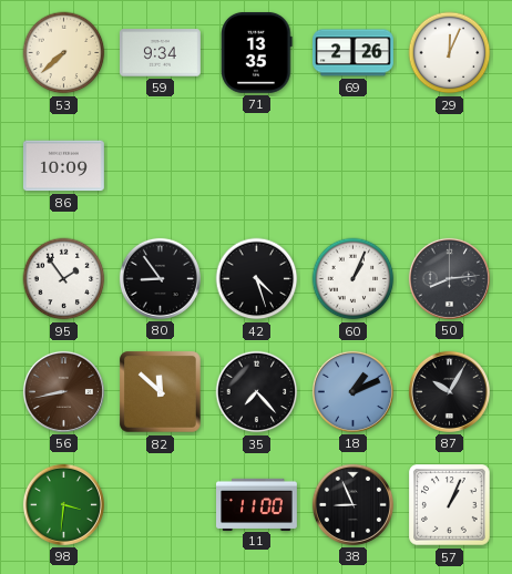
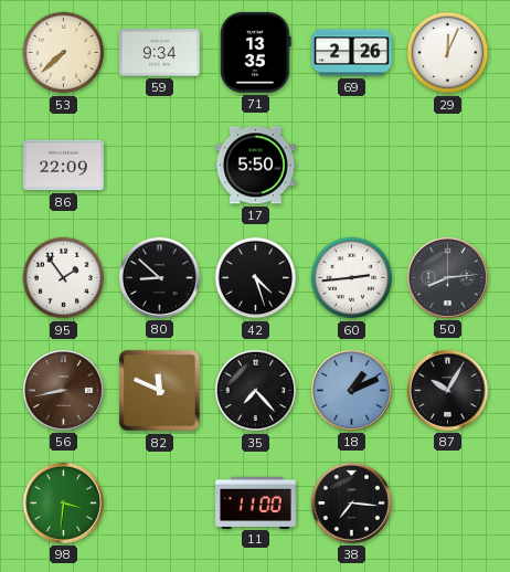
86: 10:09 -> 22:09 (63, 166)
17: none -> 5:50 (255, 166)
80: 8:54 -> 8:52 (159, 277)
60: 1:04 -> 2:44 (352, 278)
82: 11:52 -> 11:49 (160, 391)
38: 8:56 -> 7:16 (351, 502)
57: 1:04 -> none (450, 505)
